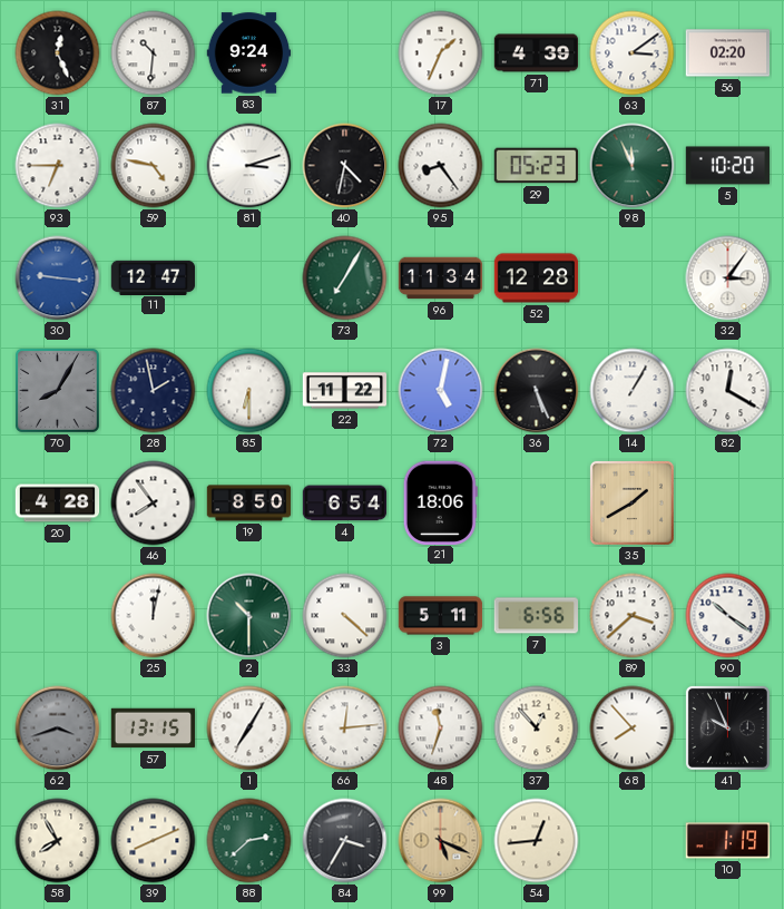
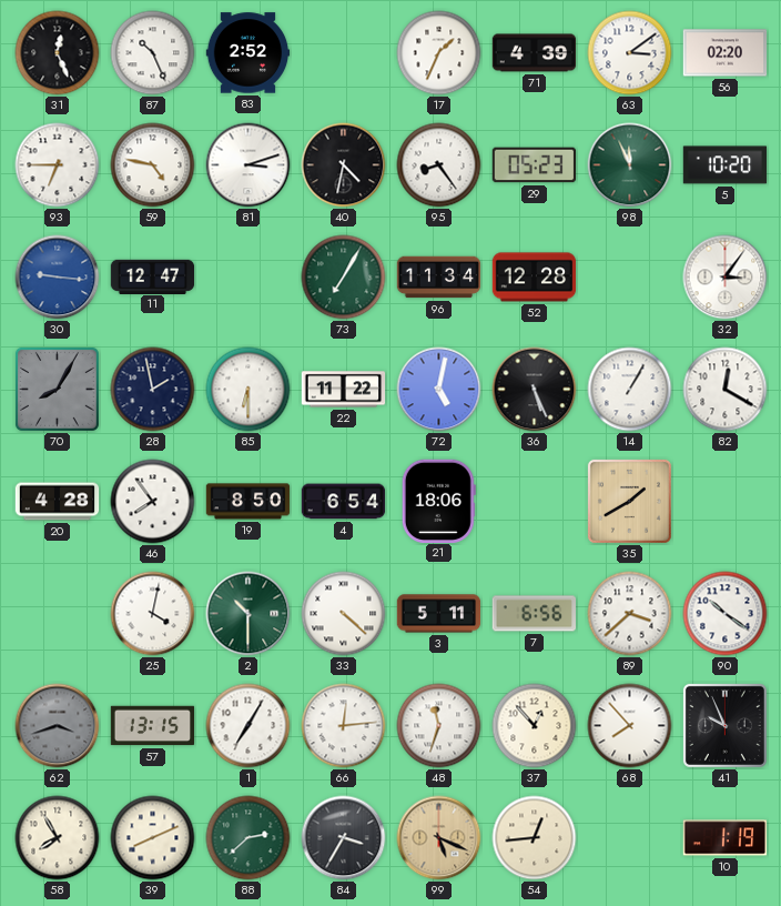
87: 10:31 -> 10:26 (153, 53)
83: 9:24 -> 2:52 (248, 53)
25: 12:02 -> 4:02 (153, 614)
